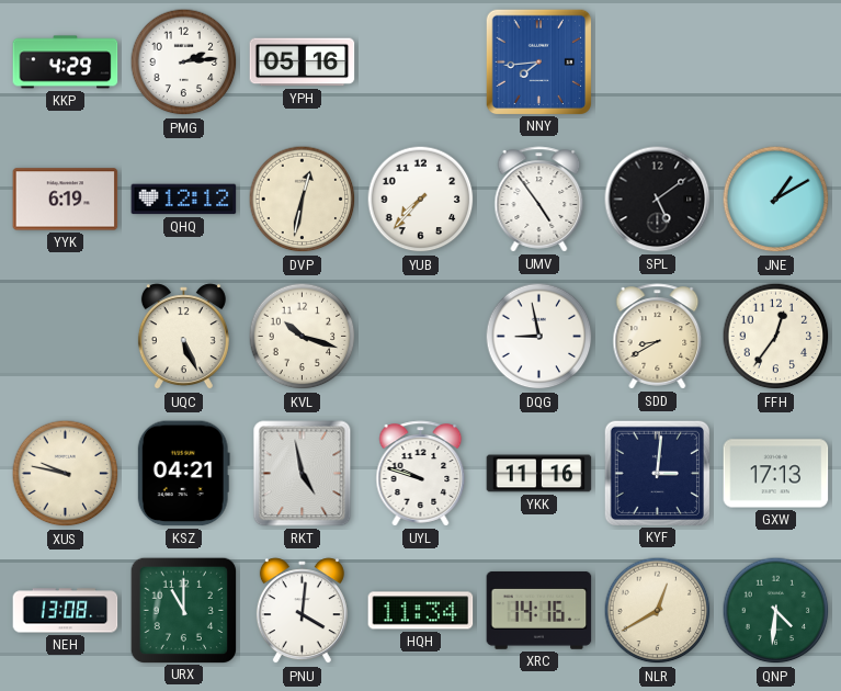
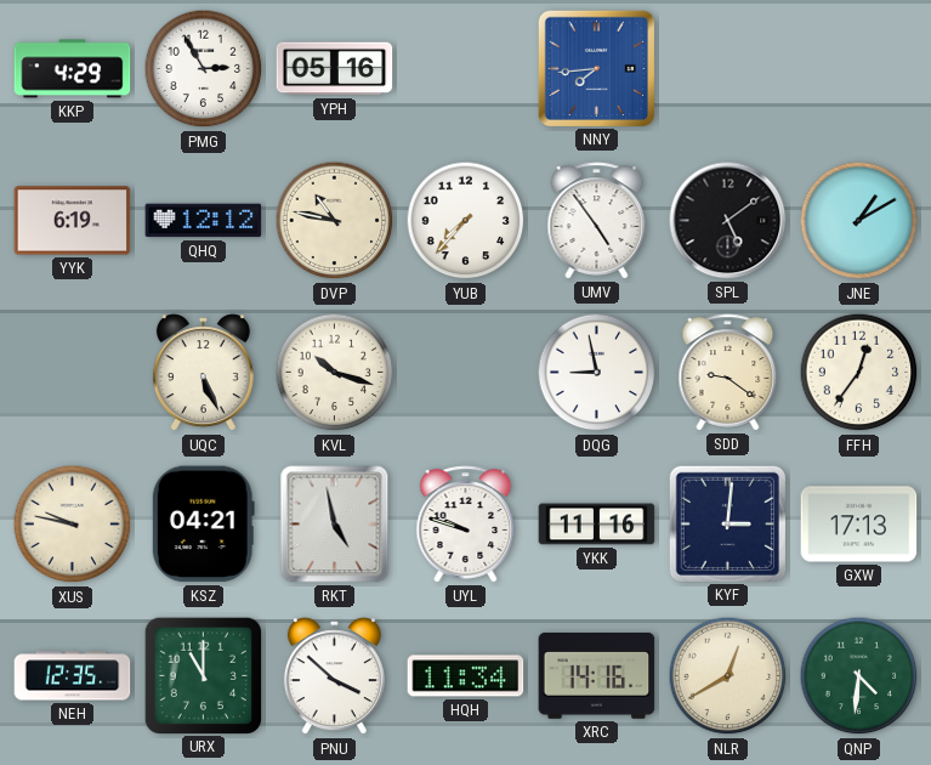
PMG: 2:14 -> 2:55 (204, 69)
DVP: 12:32 -> 10:47 (335, 221)
SDD: 8:40 -> 9:21 (728, 373)
NEH: 13:08 -> 12:35 (73, 676)
PNU: 4:01 -> 3:52 (334, 676)
